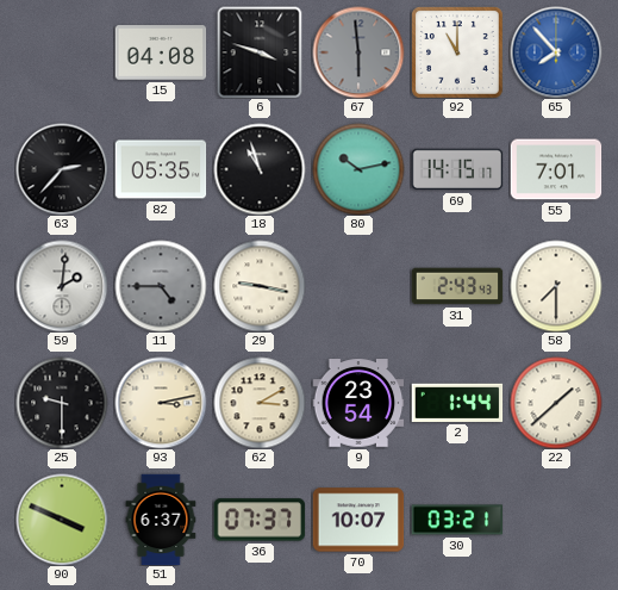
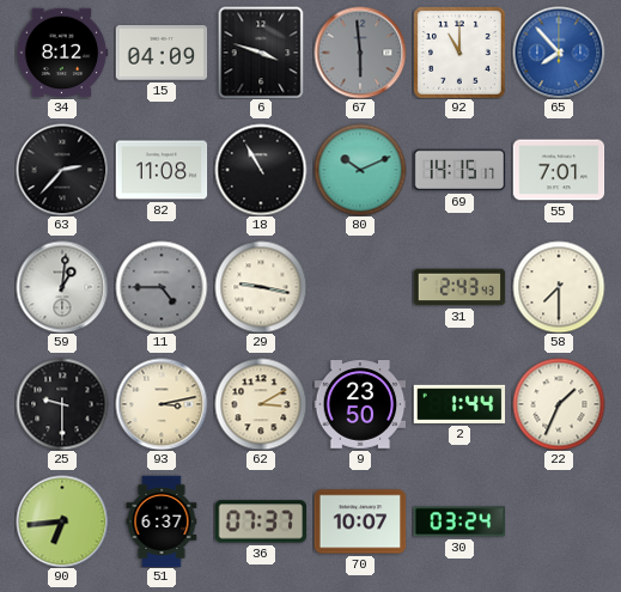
34: none -> 8:12 (62, 53)
15: 04:08 -> 04:09 (162, 53)
82: 05:35 -> 11:08 (162, 170)
18: 10:57 -> 10:55 (261, 170)
80: 10:13 -> 10:11 (360, 170)
59: 2:01 -> 1:01 (62, 287)
9: 23:54 -> 23:50 (360, 404)
22: 1:38 -> 1:34 (559, 404)
90: 3:49 -> 6:44 (62, 521)
30: 03:21 -> 03:24 (459, 521)
